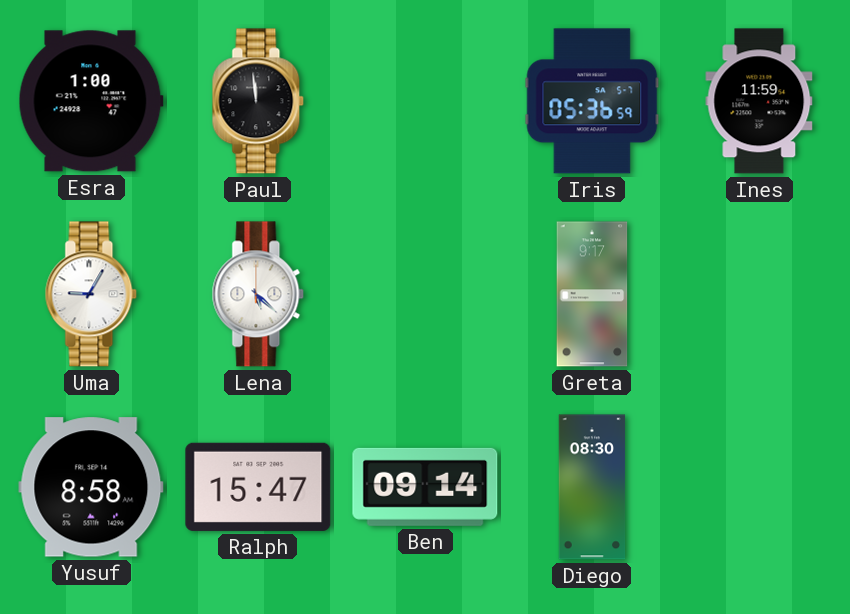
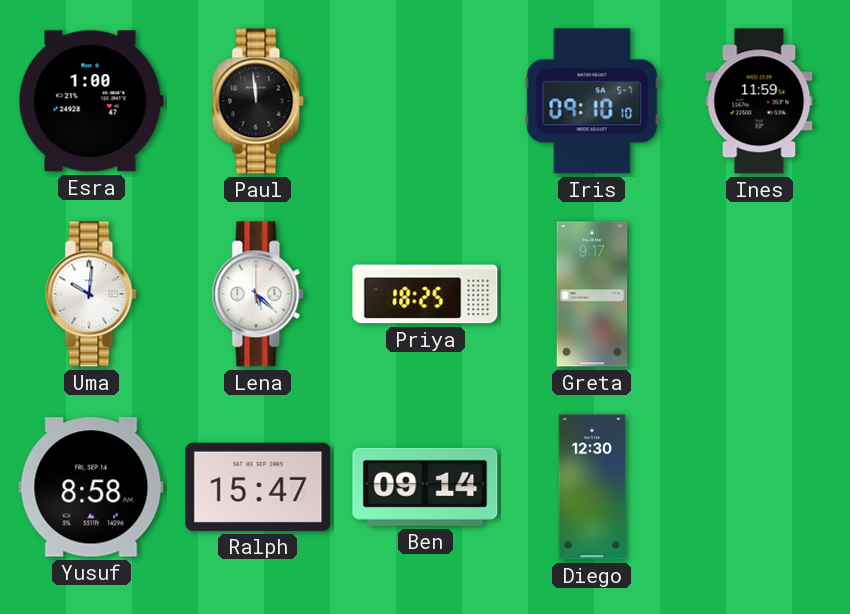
Iris: 05:36 -> 09:10 (592, 101)
Uma: 9:05 -> 10:01 (91, 294)
Priya: none -> 18:25 (425, 294)
Diego: 08:30 -> 12:30 (592, 487)
